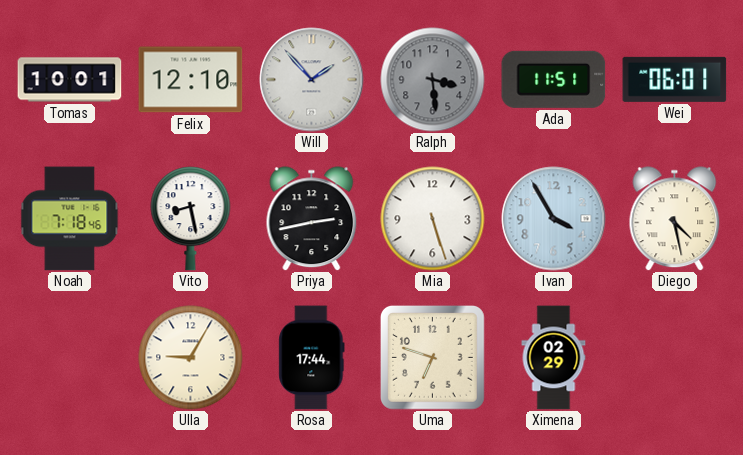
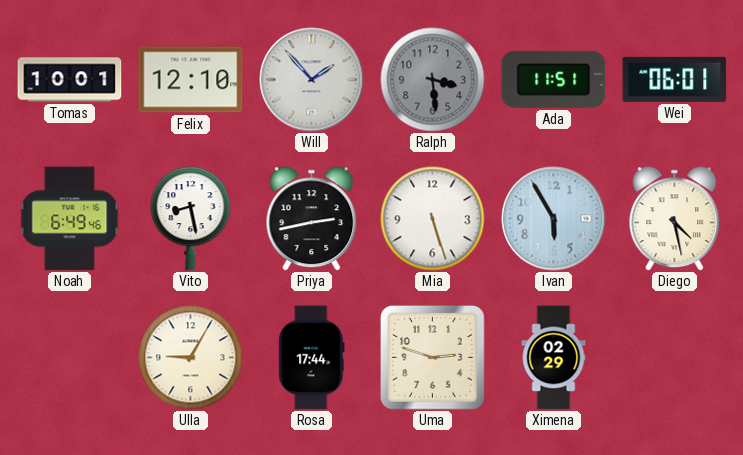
Noah: 7:18 -> 6:49 (70, 219)
Ivan: 3:55 -> 5:55 (554, 219)
Uma: 6:48 -> 2:48 (433, 358)
